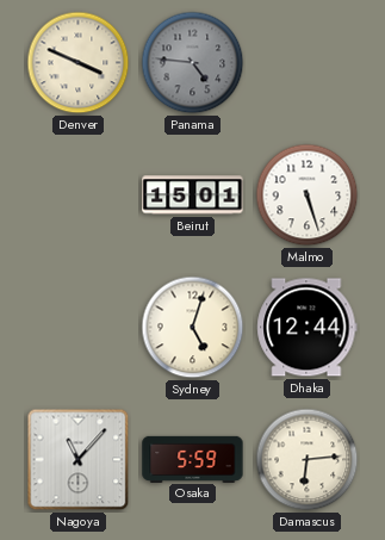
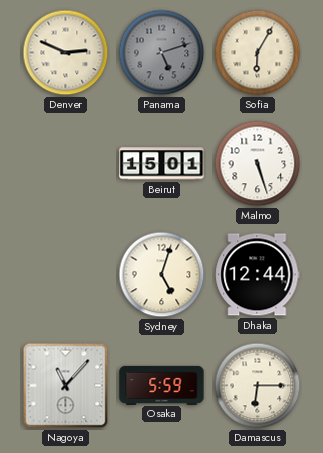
Denver: 3:49 -> 2:49 (66, 53)
Panama: 4:46 -> 5:12 (162, 53)
Sofia: none -> 6:05 (258, 53)
Damascus: 6:14 -> 6:15 (258, 386)
